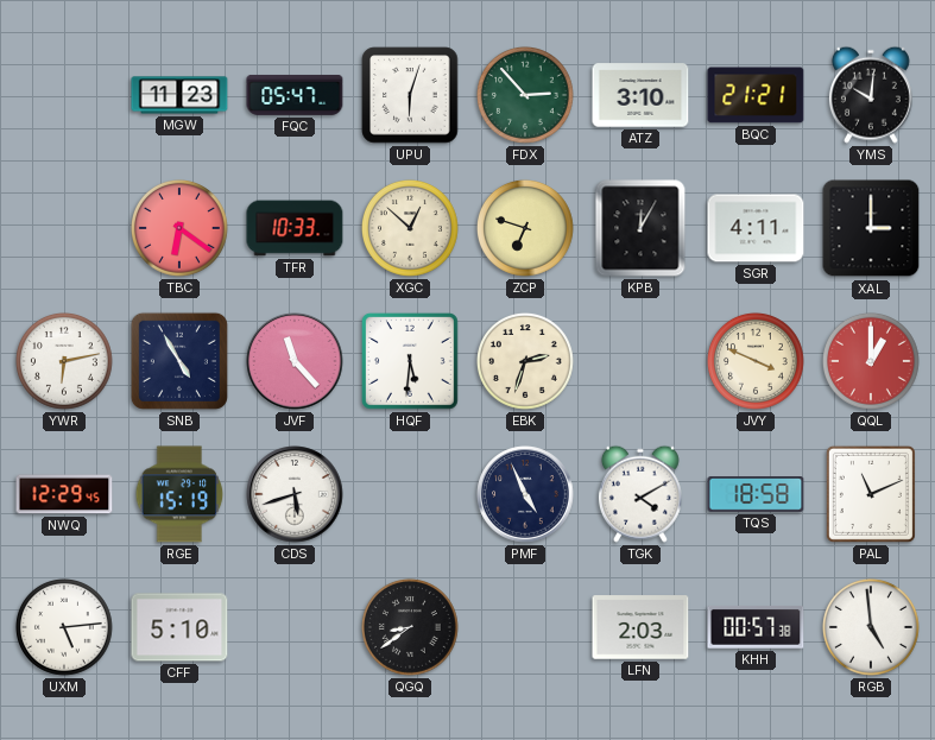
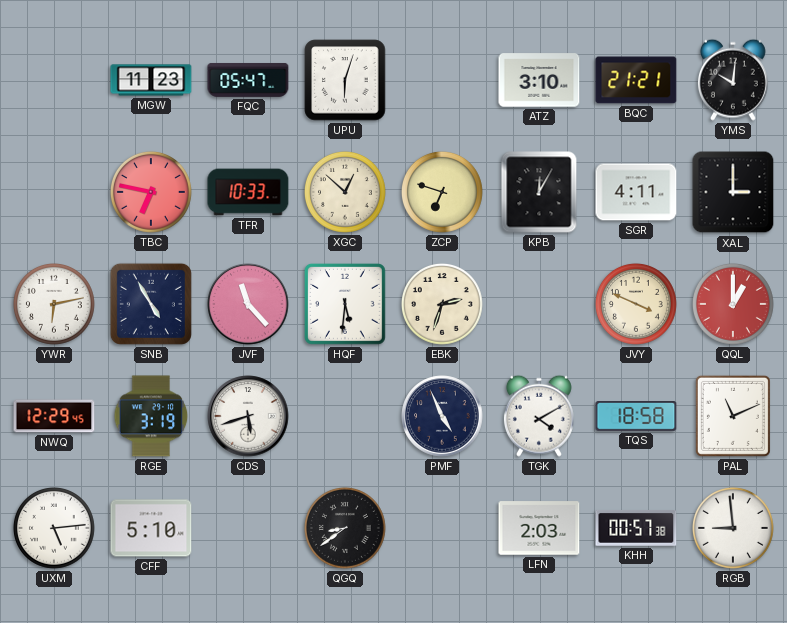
FDX: 2:53 -> none (525, 95)
TBC: 6:21 -> 6:47 (151, 192)
RGE: 15:19 -> 3:19 (151, 416)
RGB: 4:59 -> 8:59 (733, 528)
